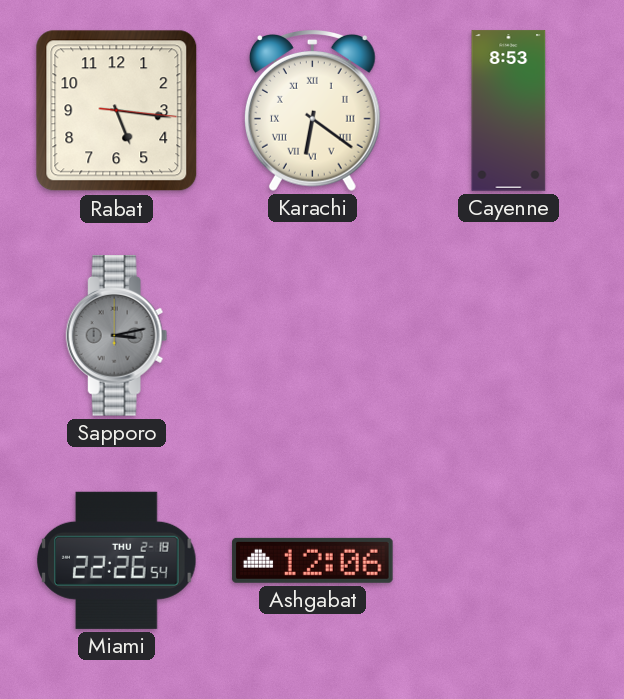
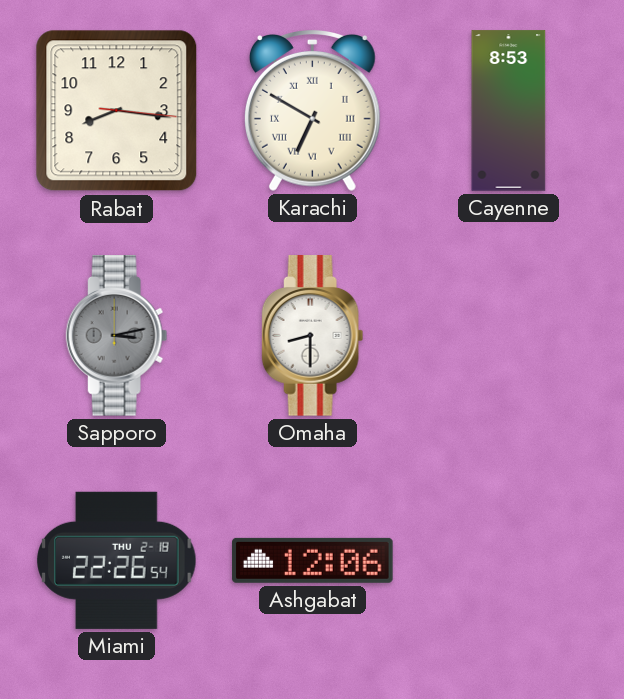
Rabat: 5:16 -> 8:16 (117, 111)
Karachi: 6:21 -> 6:50 (312, 110)
Omaha: none -> 8:30 (313, 336)
